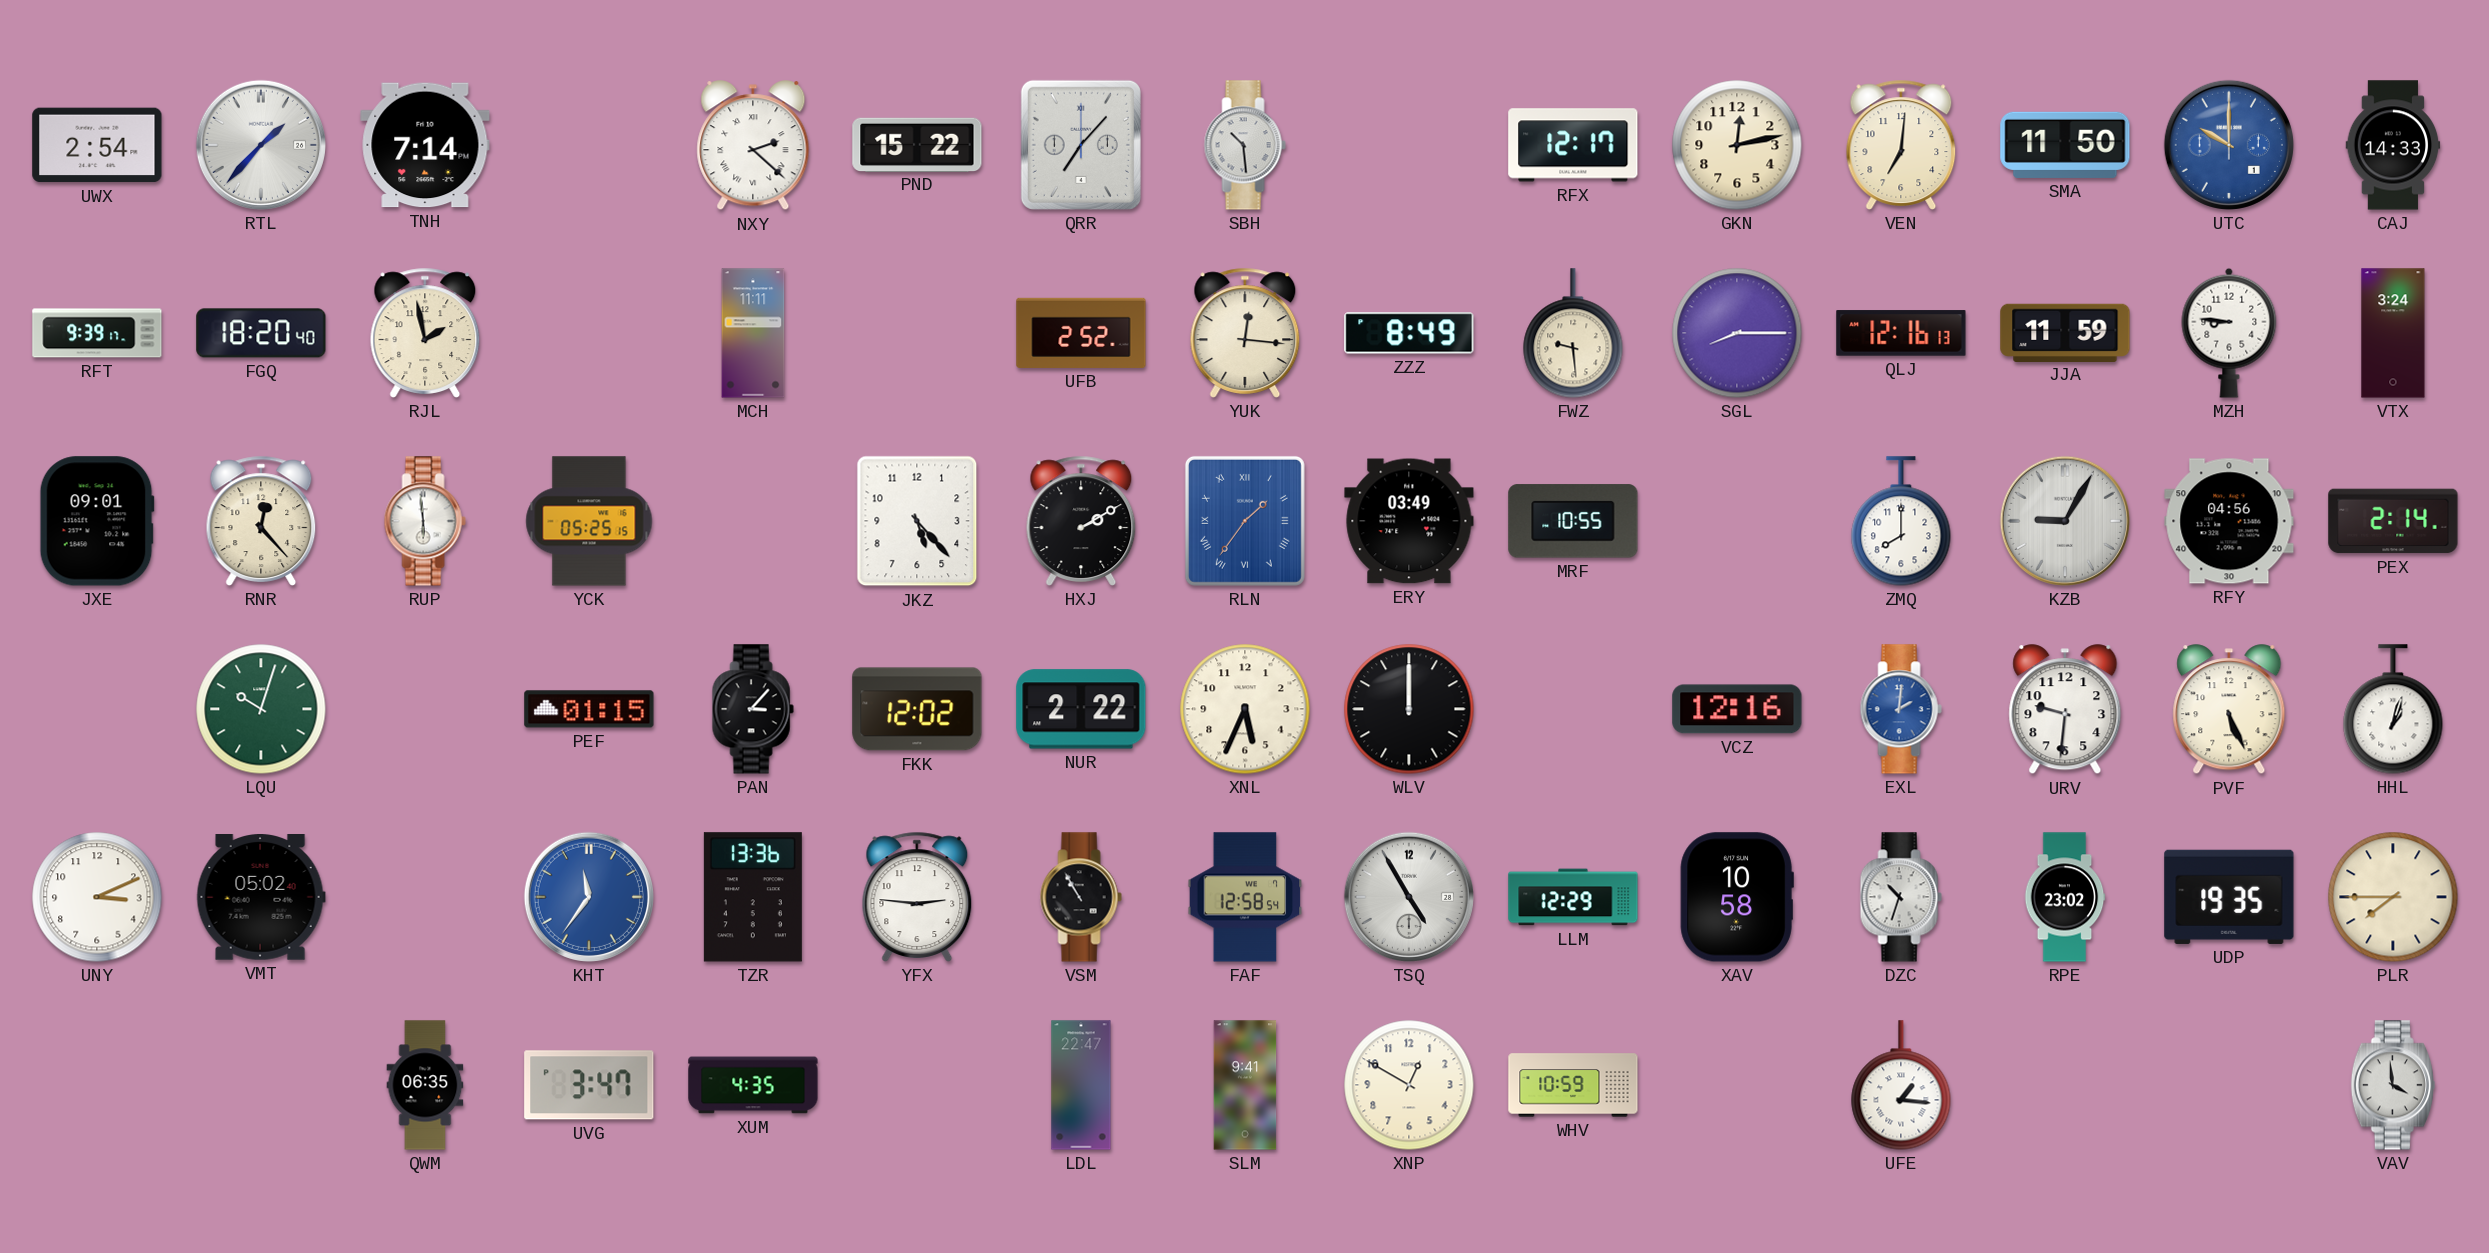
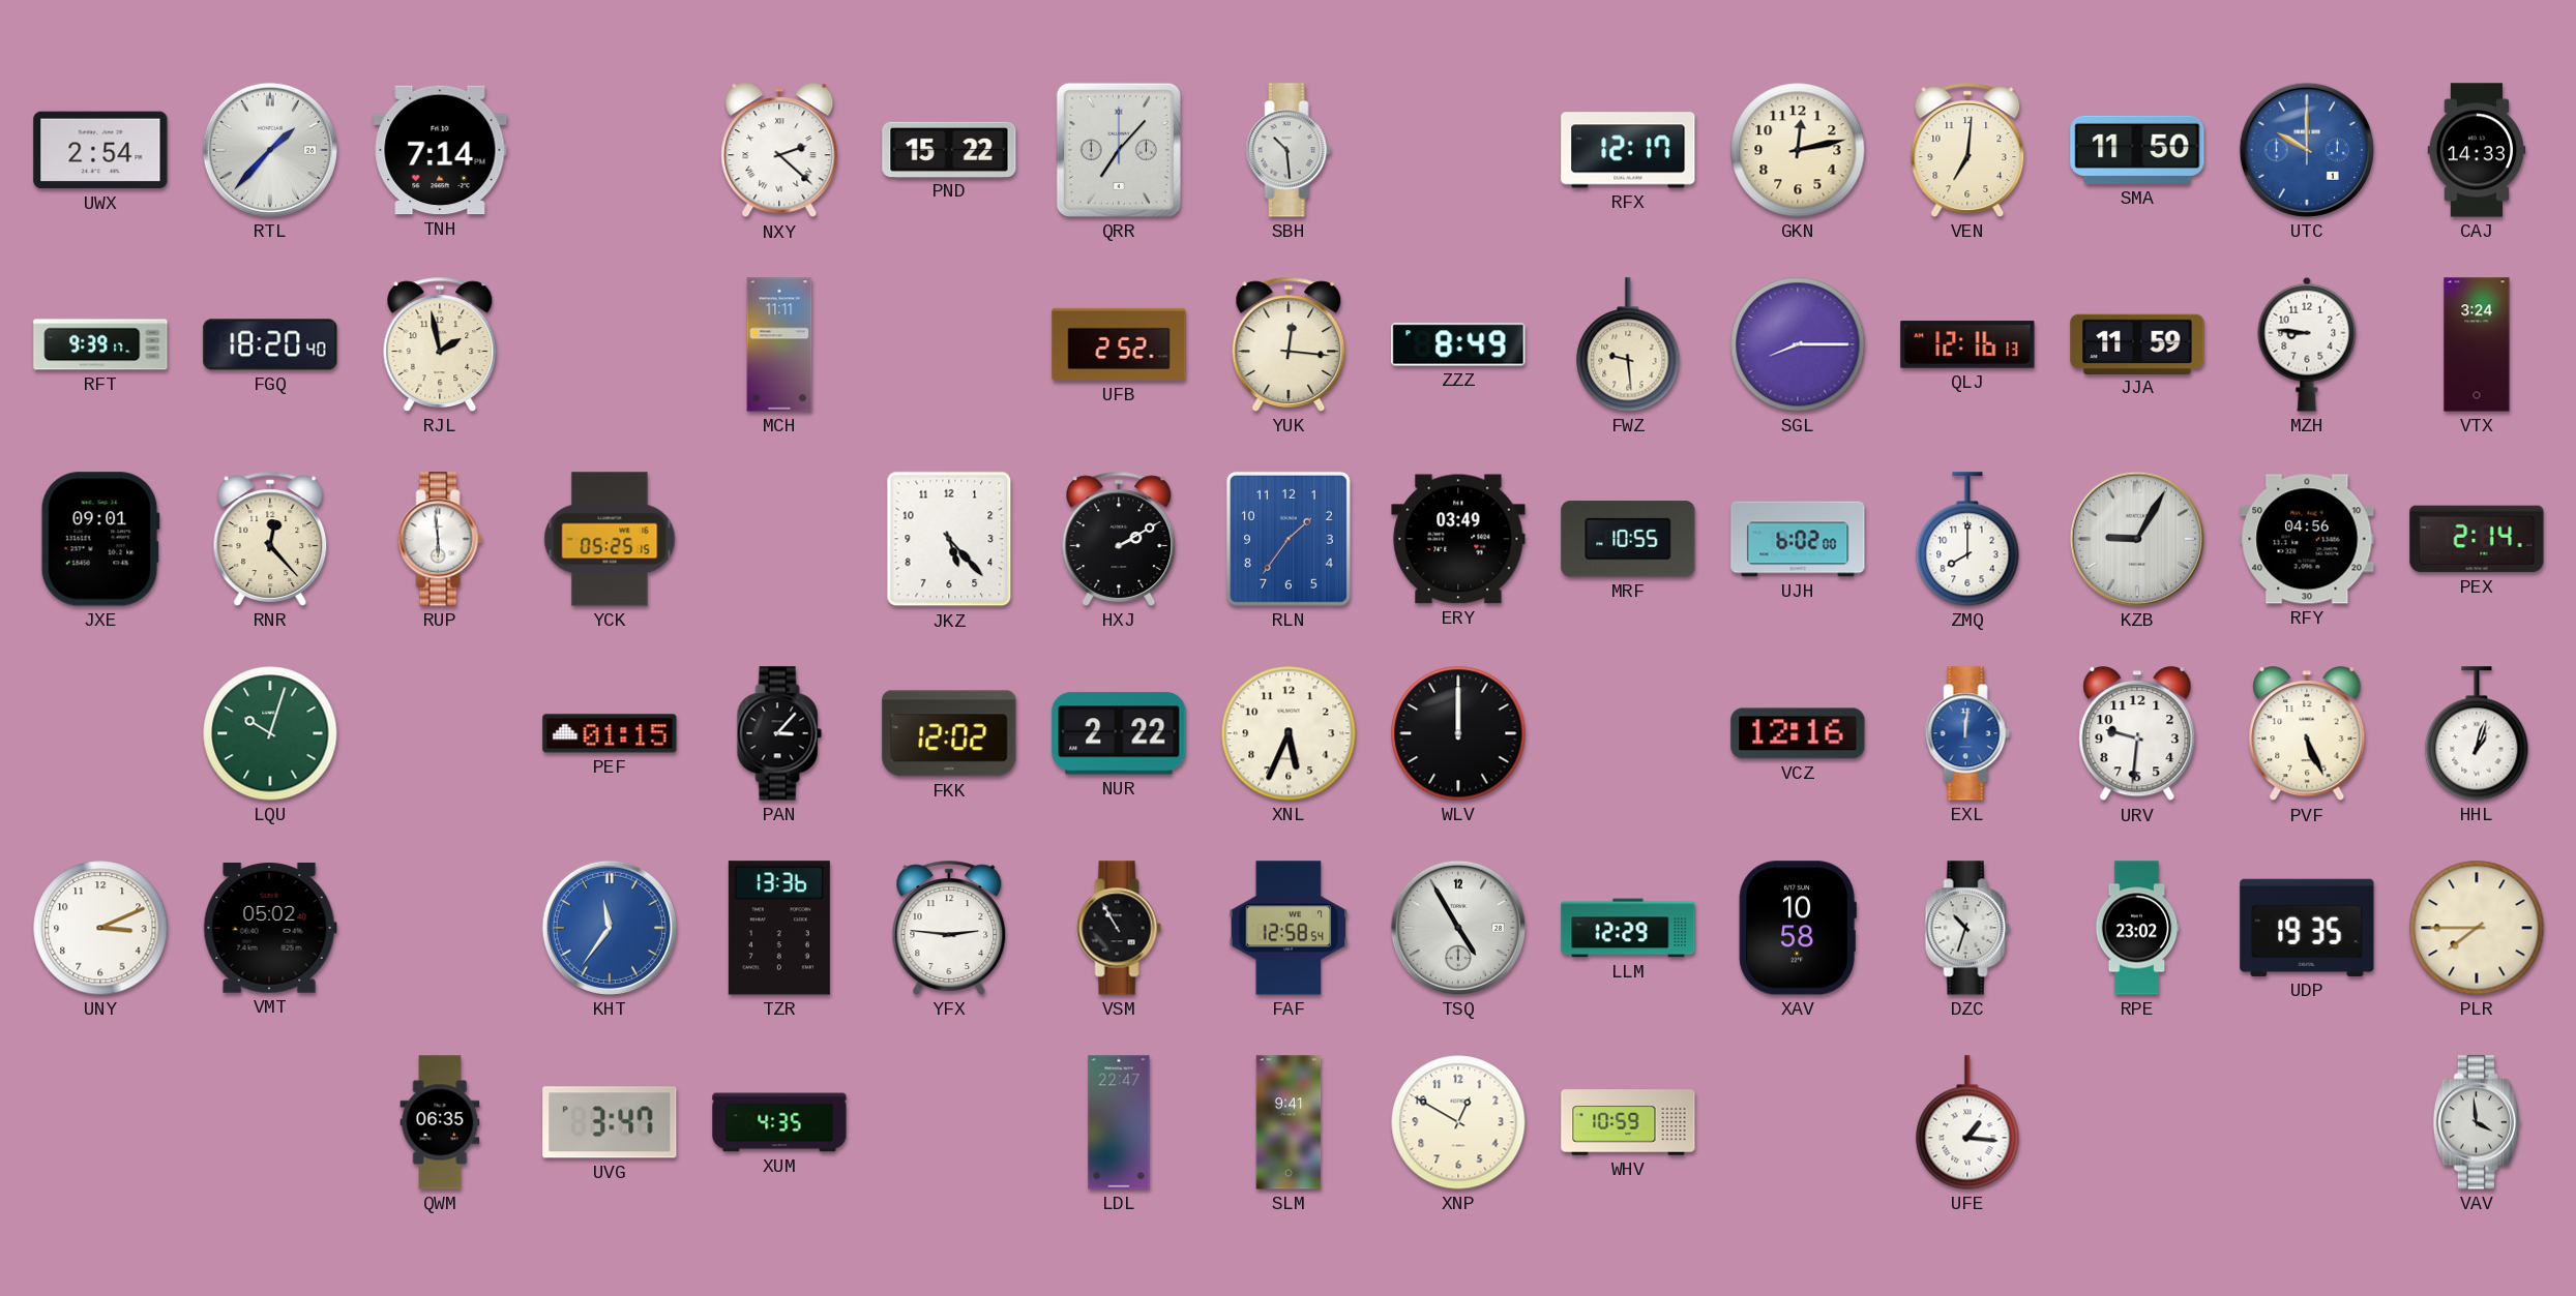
RLN numerals: Roman -> Arabic (1289, 539)
UJH: none -> 6:02 (1798, 539)
EXL: 2:01 -> 12:01 (1967, 733)
